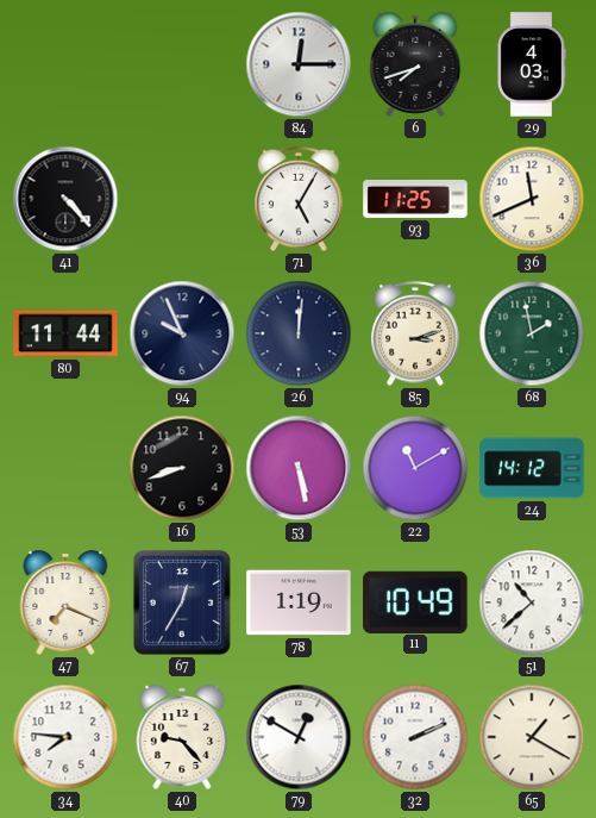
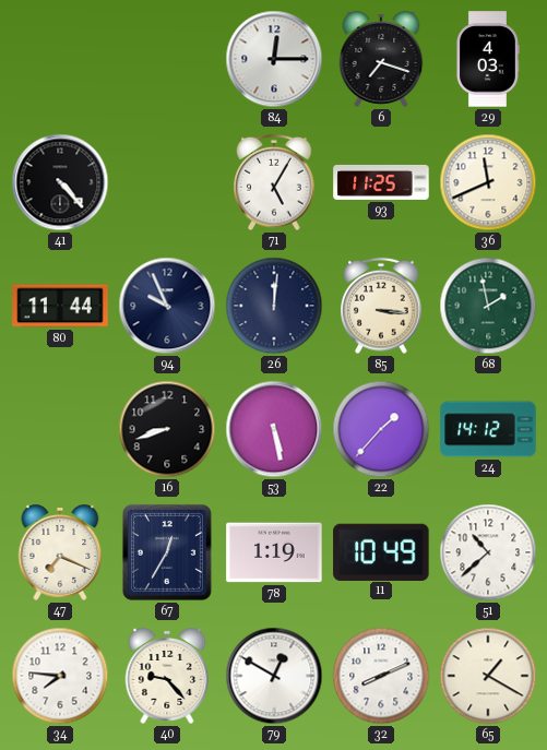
6: 7:42 -> 7:18 (381, 59)
85: 3:12 -> 3:16 (381, 306)
22: 11:10 -> 1:37 (381, 429)
32: 2:11 -> 8:11 (381, 676)
